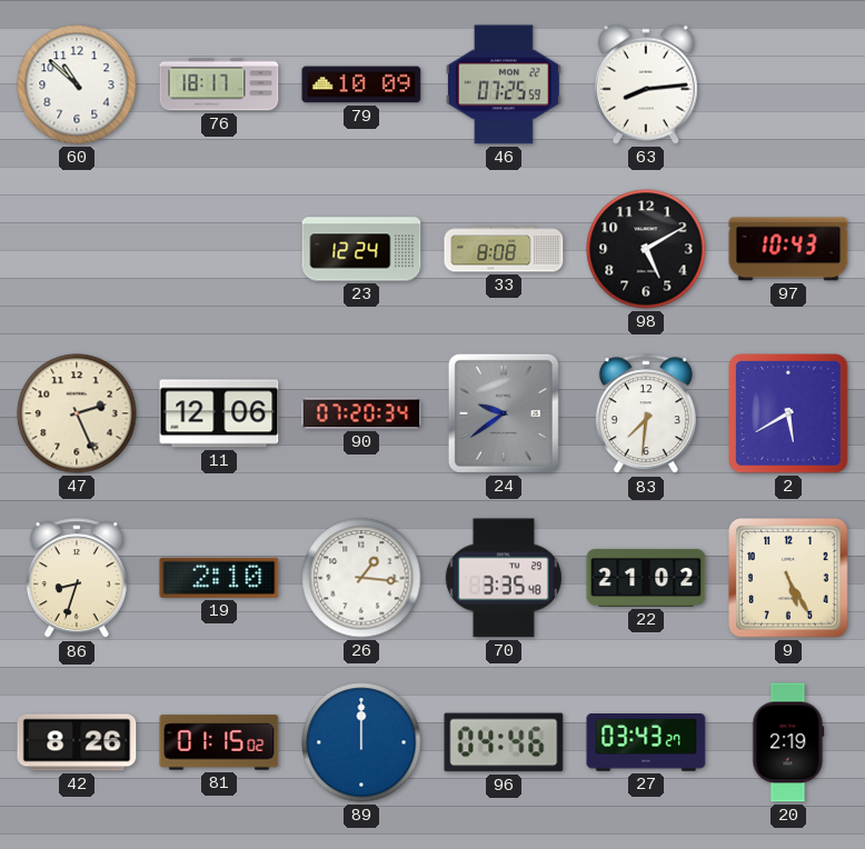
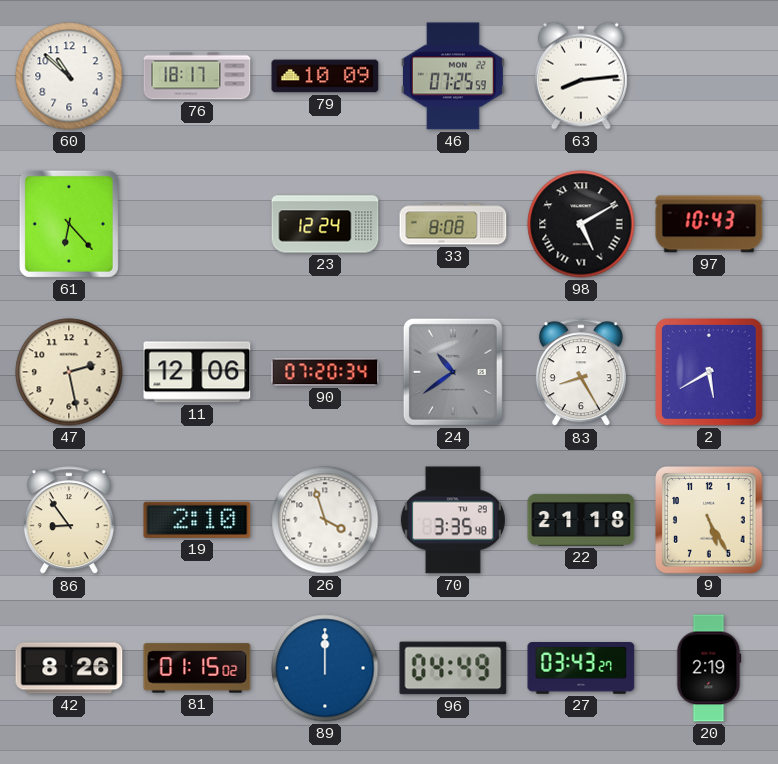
61: none -> 6:23 (69, 224)
98 numerals: Arabic -> Roman (581, 224)
47: 2:26 -> 2:28 (69, 372)
24: 9:39 -> 10:39 (453, 372)
83: 7:31 -> 8:25 (581, 373)
86: 8:33 -> 8:54 (69, 521)
26: 1:16 -> 3:57 (325, 520)
22: 21:02 -> 21:18 (581, 520)
96: 04:46 -> 04:49 (453, 668)
